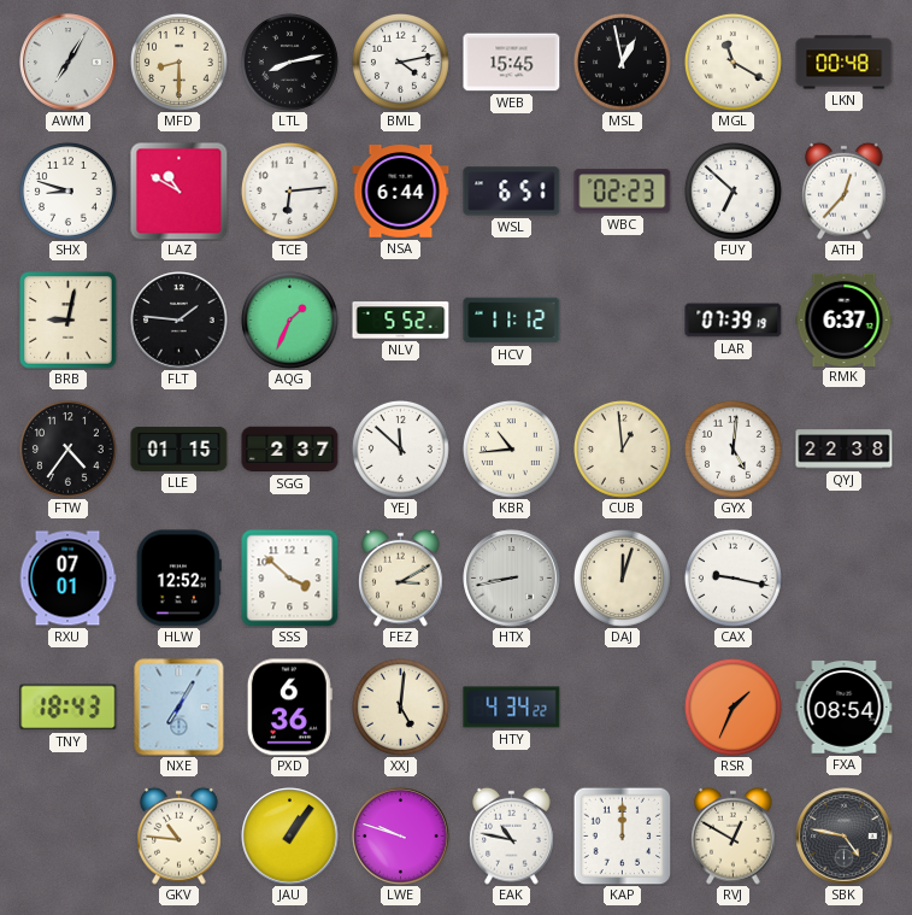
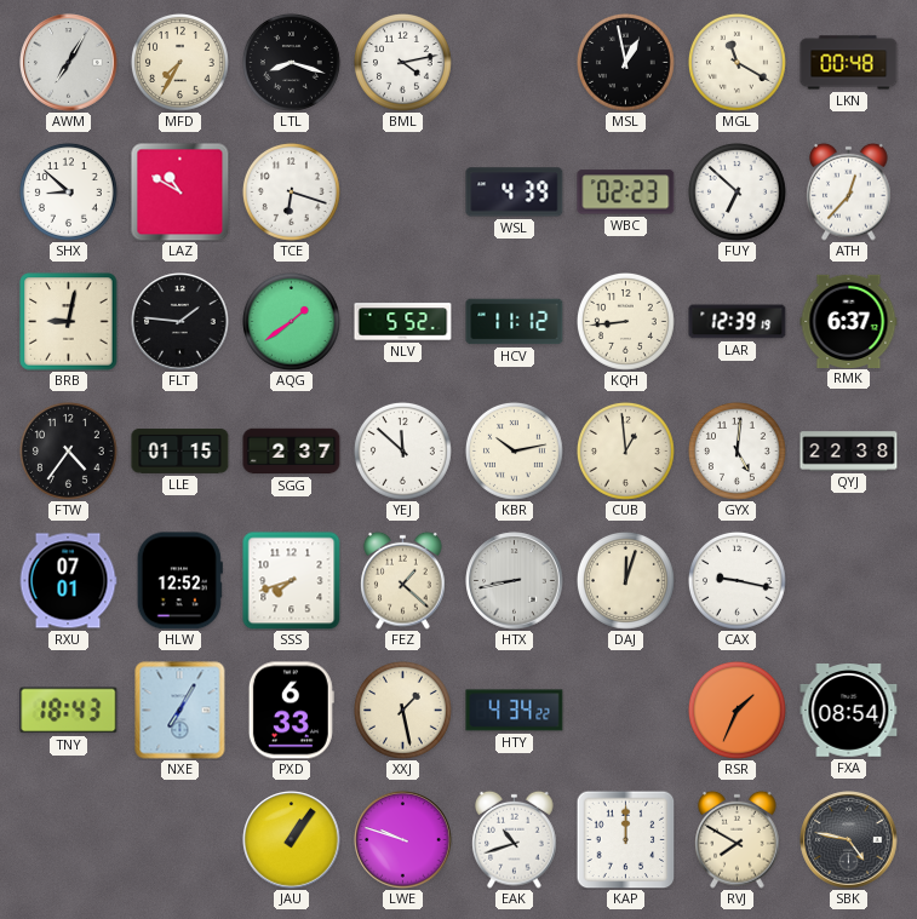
MFD: 8:30 -> 7:35 (179, 62)
LTL: 8:13 -> 8:18 (291, 62)
WEB: 15:45 -> none (512, 63)
SHX: 8:48 -> 8:52 (68, 191)
TCE: 6:14 -> 6:18 (291, 191)
NSA: 6:44 -> none (401, 192)
WSL: 6:51 -> 4:39 (515, 193)
AQG: 1:34 -> 1:39 (291, 321)
KQH: none -> 8:44 (625, 321)
LAR: 07:39 -> 12:39 (738, 322)
KBR: 10:44 -> 10:13 (514, 450)
SSS: 3:52 -> 7:42 (292, 581)
FEZ: 3:10 -> 1:22 (403, 580)
PXD: 6:36 -> 6:33 (291, 711)
XXJ: 5:01 -> 1:28 (402, 710)
GKV: 10:46 -> none (180, 835)
EAK: 10:47 -> 10:42 (515, 839)
RVJ: 12:50 -> 7:50 (738, 839)
